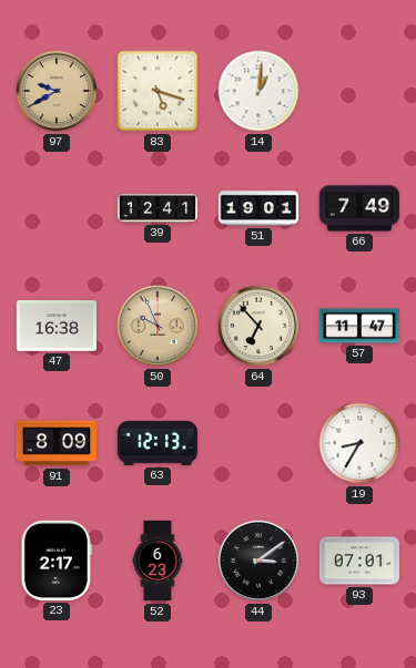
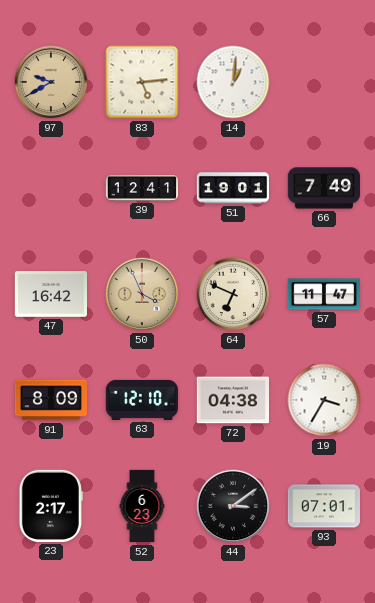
83: 5:18 -> 5:14 (142, 82)
47: 16:38 -> 16:42 (50, 295)
50: 9:56 -> 3:56 (142, 294)
64: 6:53 -> 6:49 (233, 294)
63: 12:13 -> 12:10 (141, 400)
72: none -> 04:38 (232, 400)
19: 8:35 -> 3:35 (324, 400)
